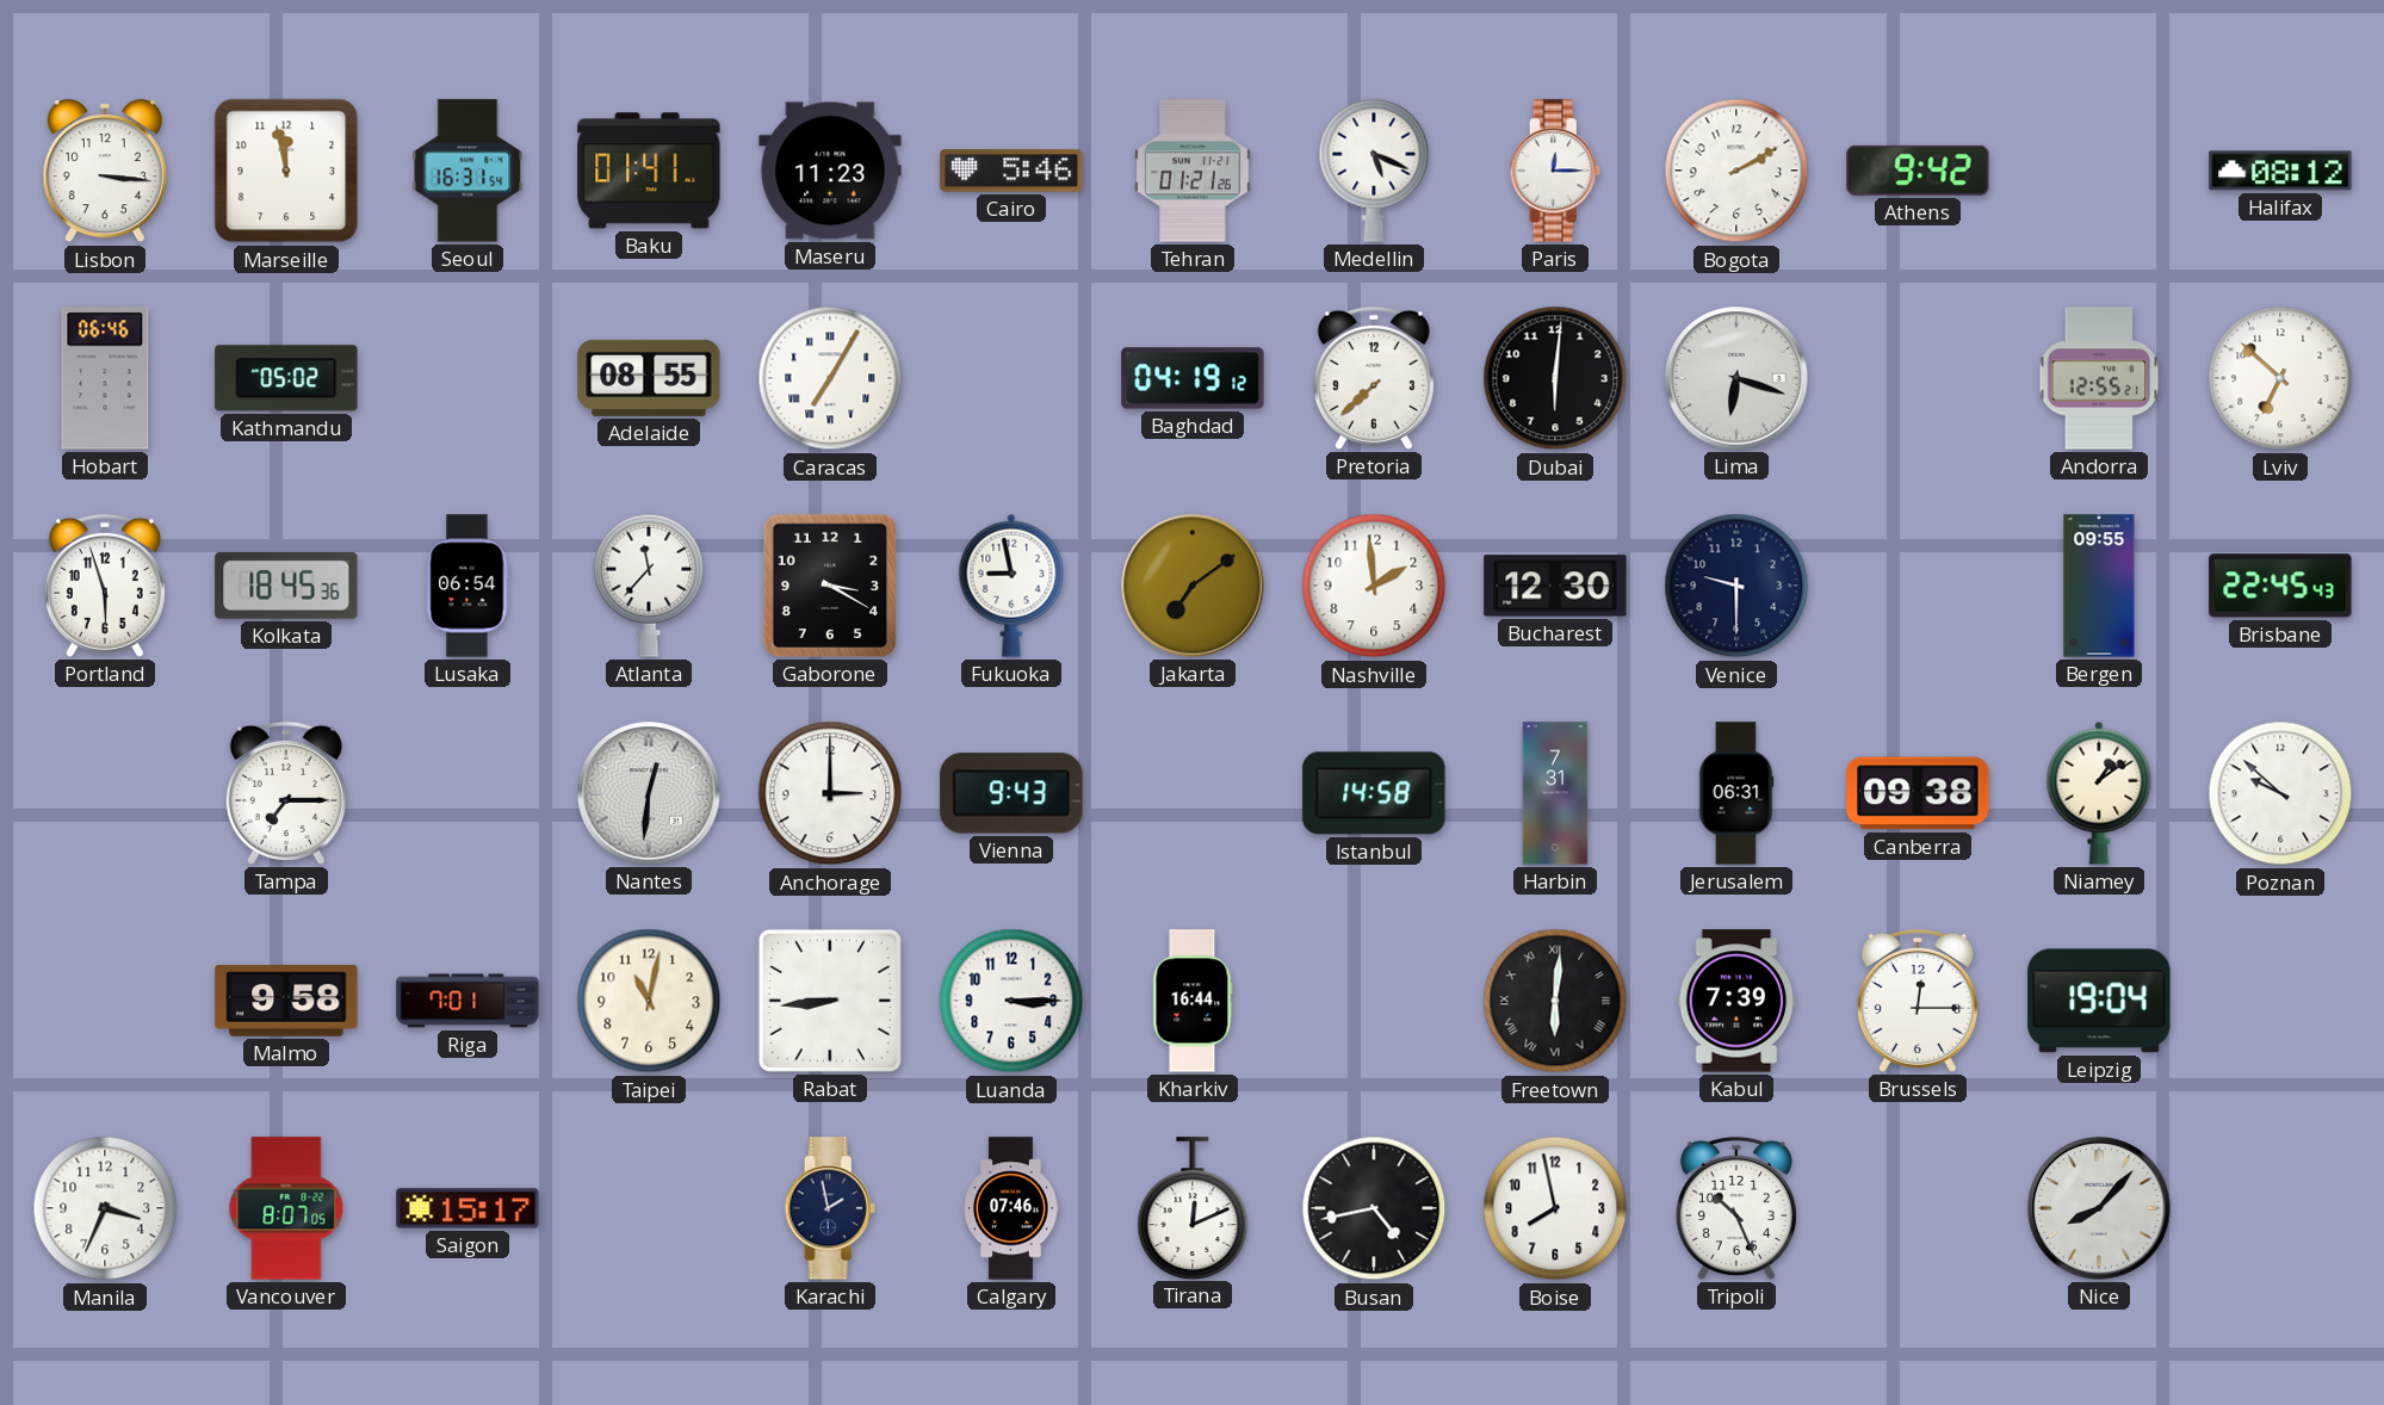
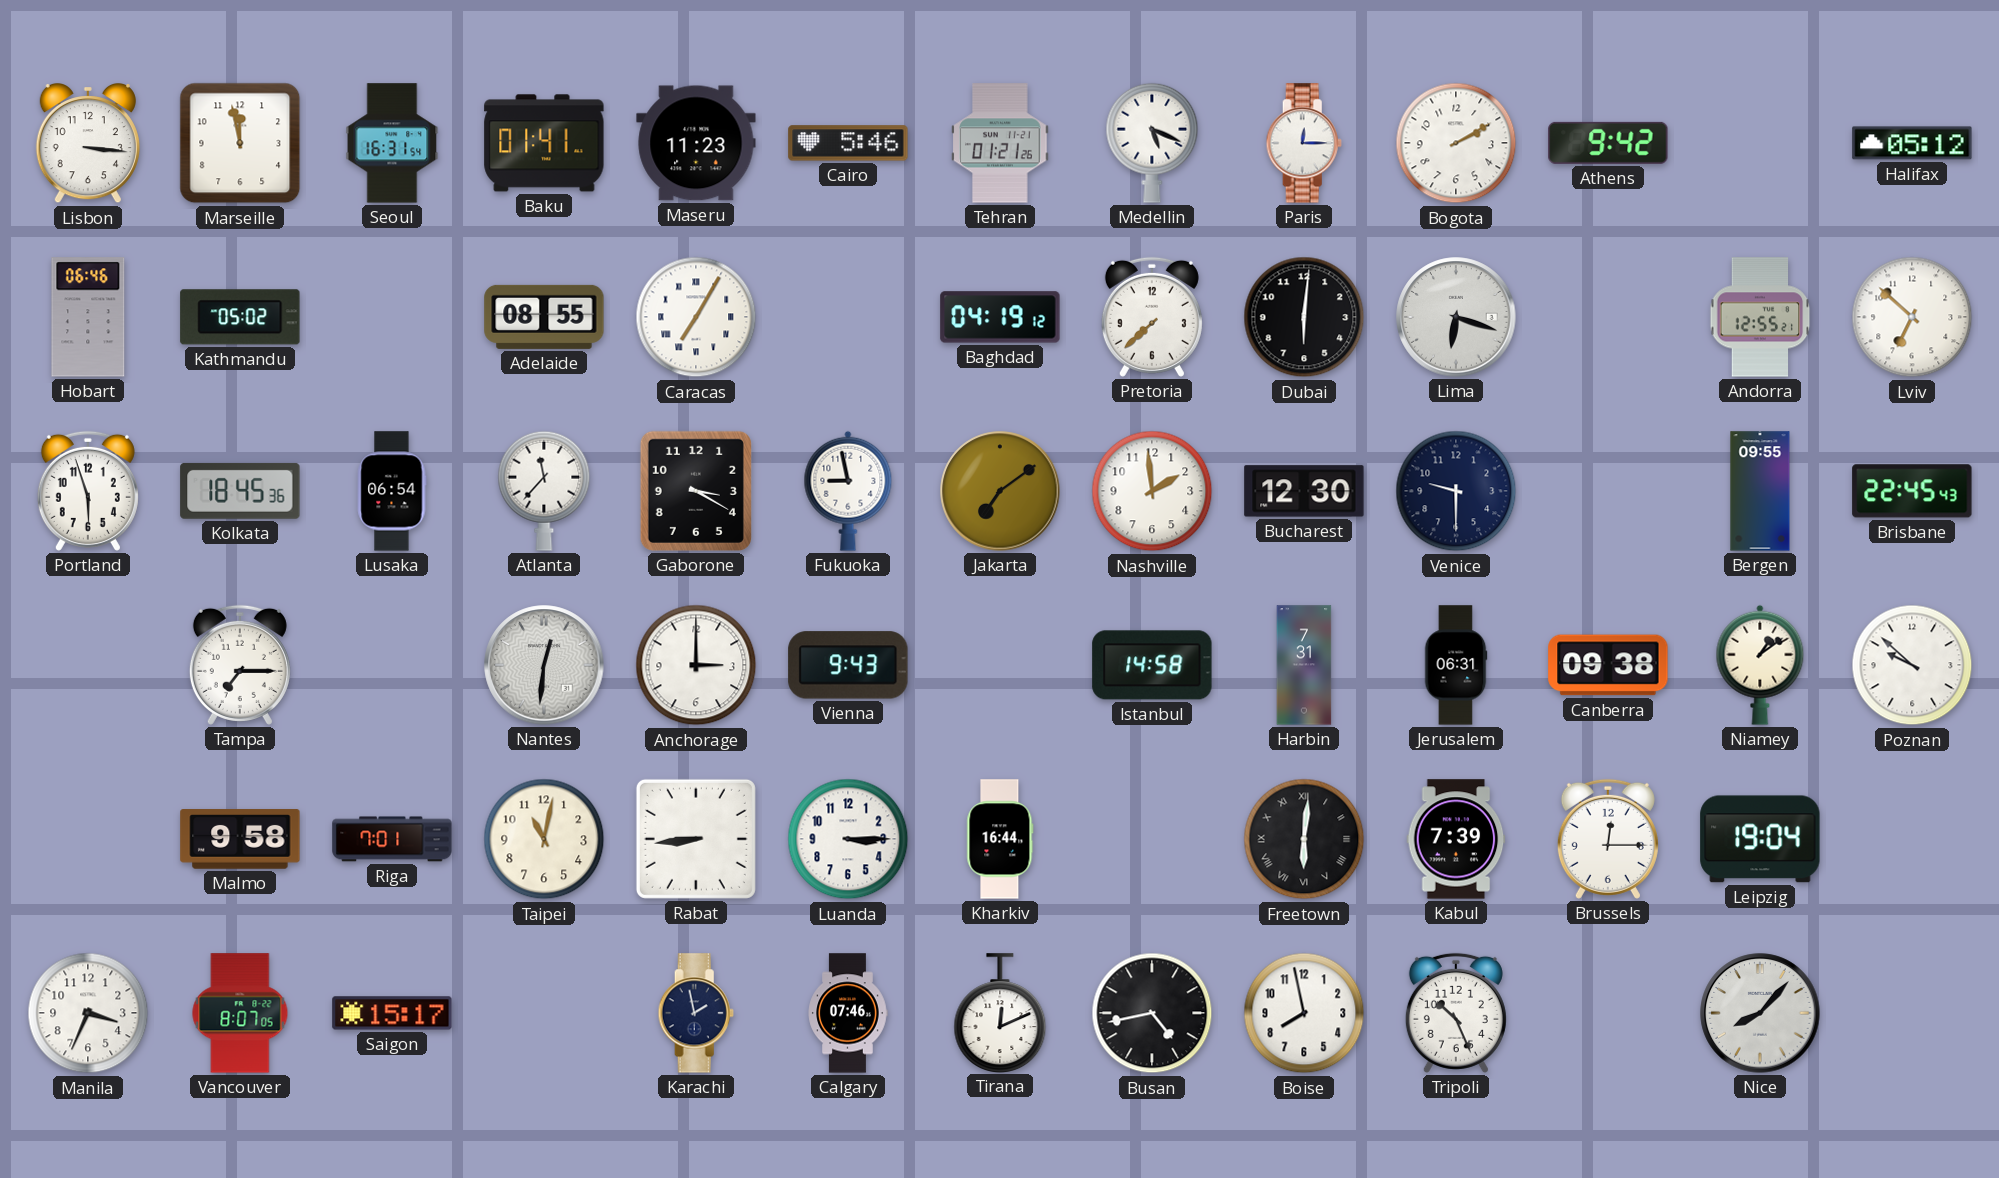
Halifax: 08:12 -> 05:12 (1912, 143)
